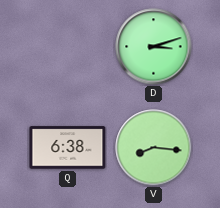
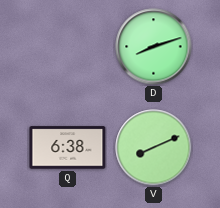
D: 3:12 -> 8:12 (154, 47)
V: 8:16 -> 8:11 (154, 148)
